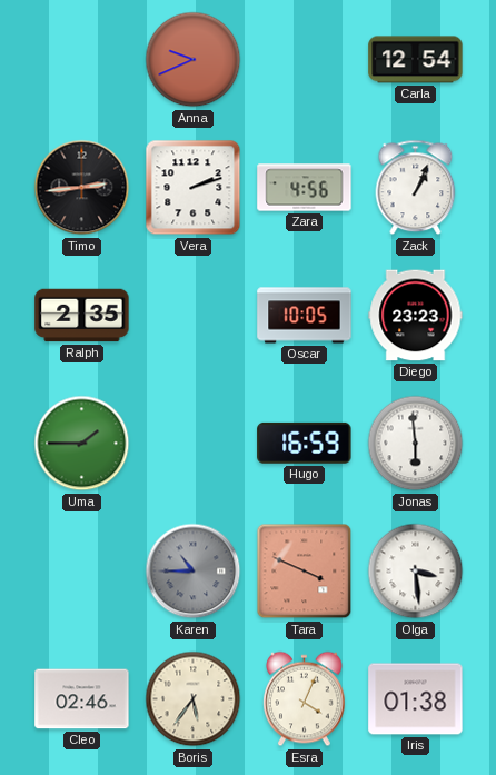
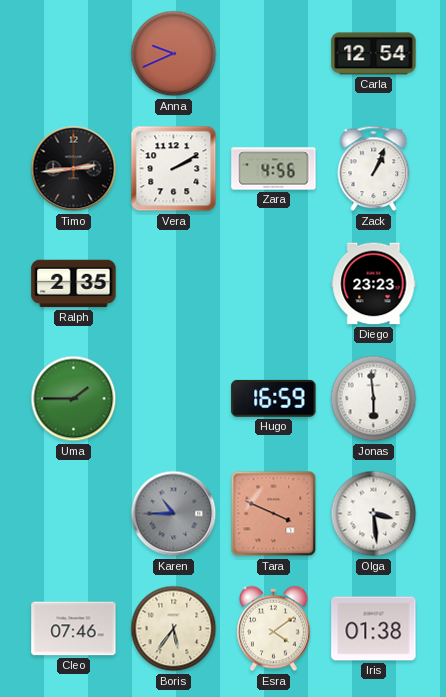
Vera: 2:12 -> 2:10 (174, 169)
Oscar: 10:05 -> none (305, 316)
Cleo: 02:46 -> 07:46 (74, 629)
Esra: 4:04 -> 4:09 (274, 629)
